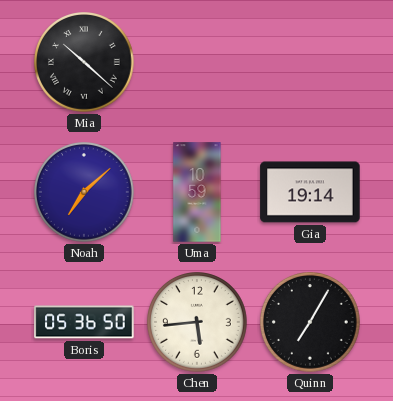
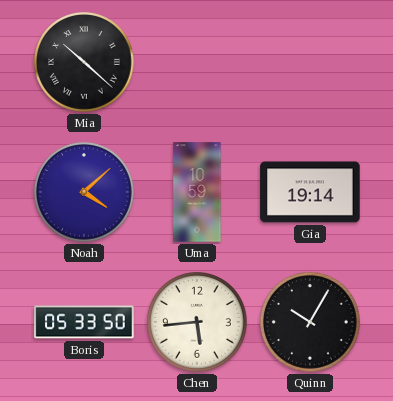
Noah: 7:08 -> 4:08 (85, 193)
Boris: 05:36 -> 05:33 (84, 322)
Quinn: 7:05 -> 10:05 (311, 323)
